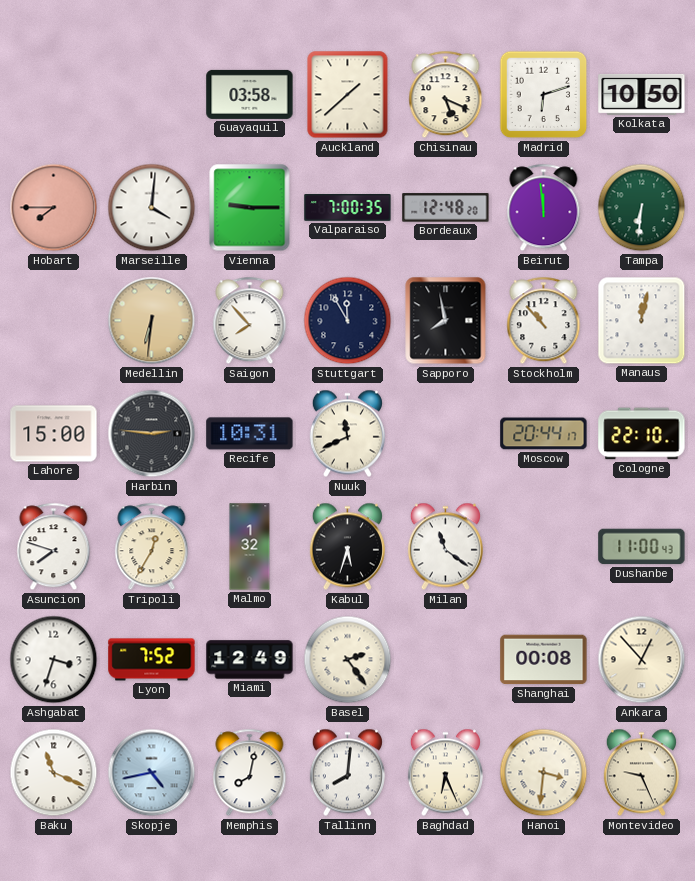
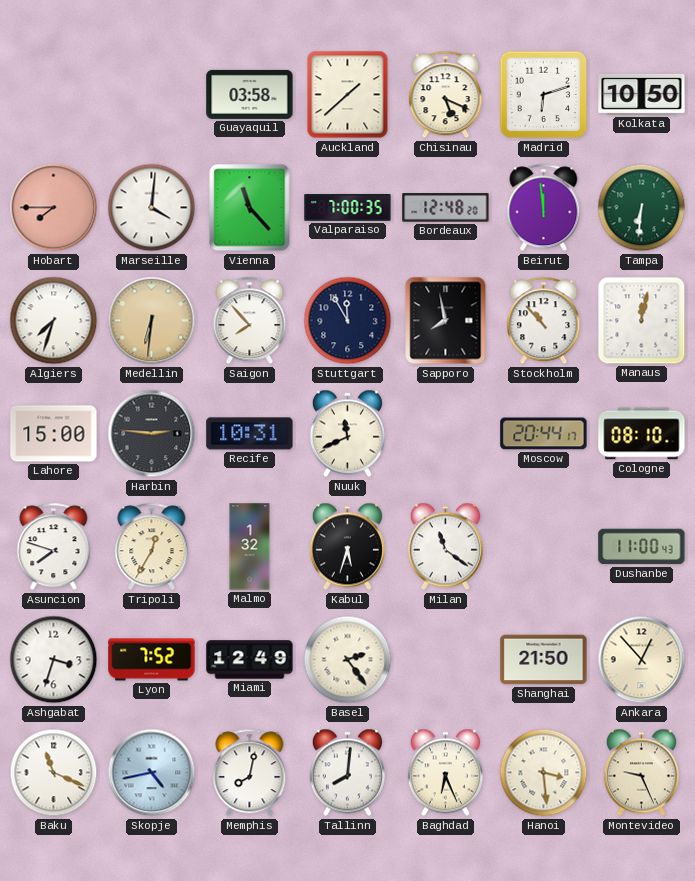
Vienna: 9:15 -> 11:23 (250, 208)
Algiers: none -> 7:33 (54, 321)
Cologne: 22:10 -> 08:10 (642, 434)
Shanghai: 00:08 -> 21:50 (544, 660)
Hanoi: 3:31 -> 3:29 (544, 773)
